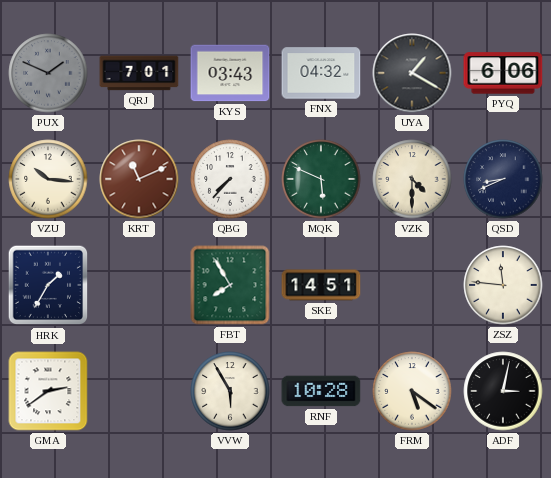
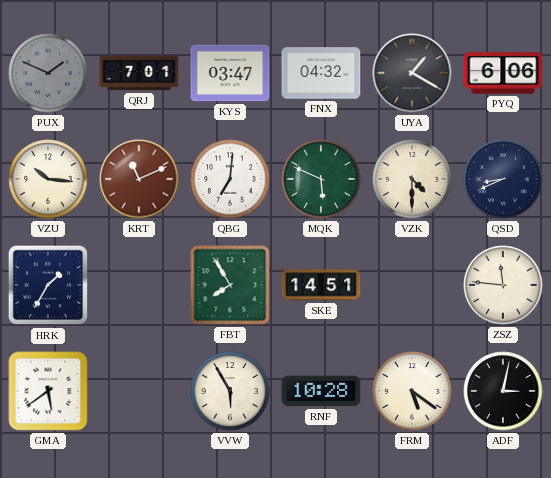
KYS: 03:43 -> 03:47 (230, 73)
QBG: 7:37 -> 7:01 (230, 179)
GMA: 2:39 -> 5:39 (48, 391)
